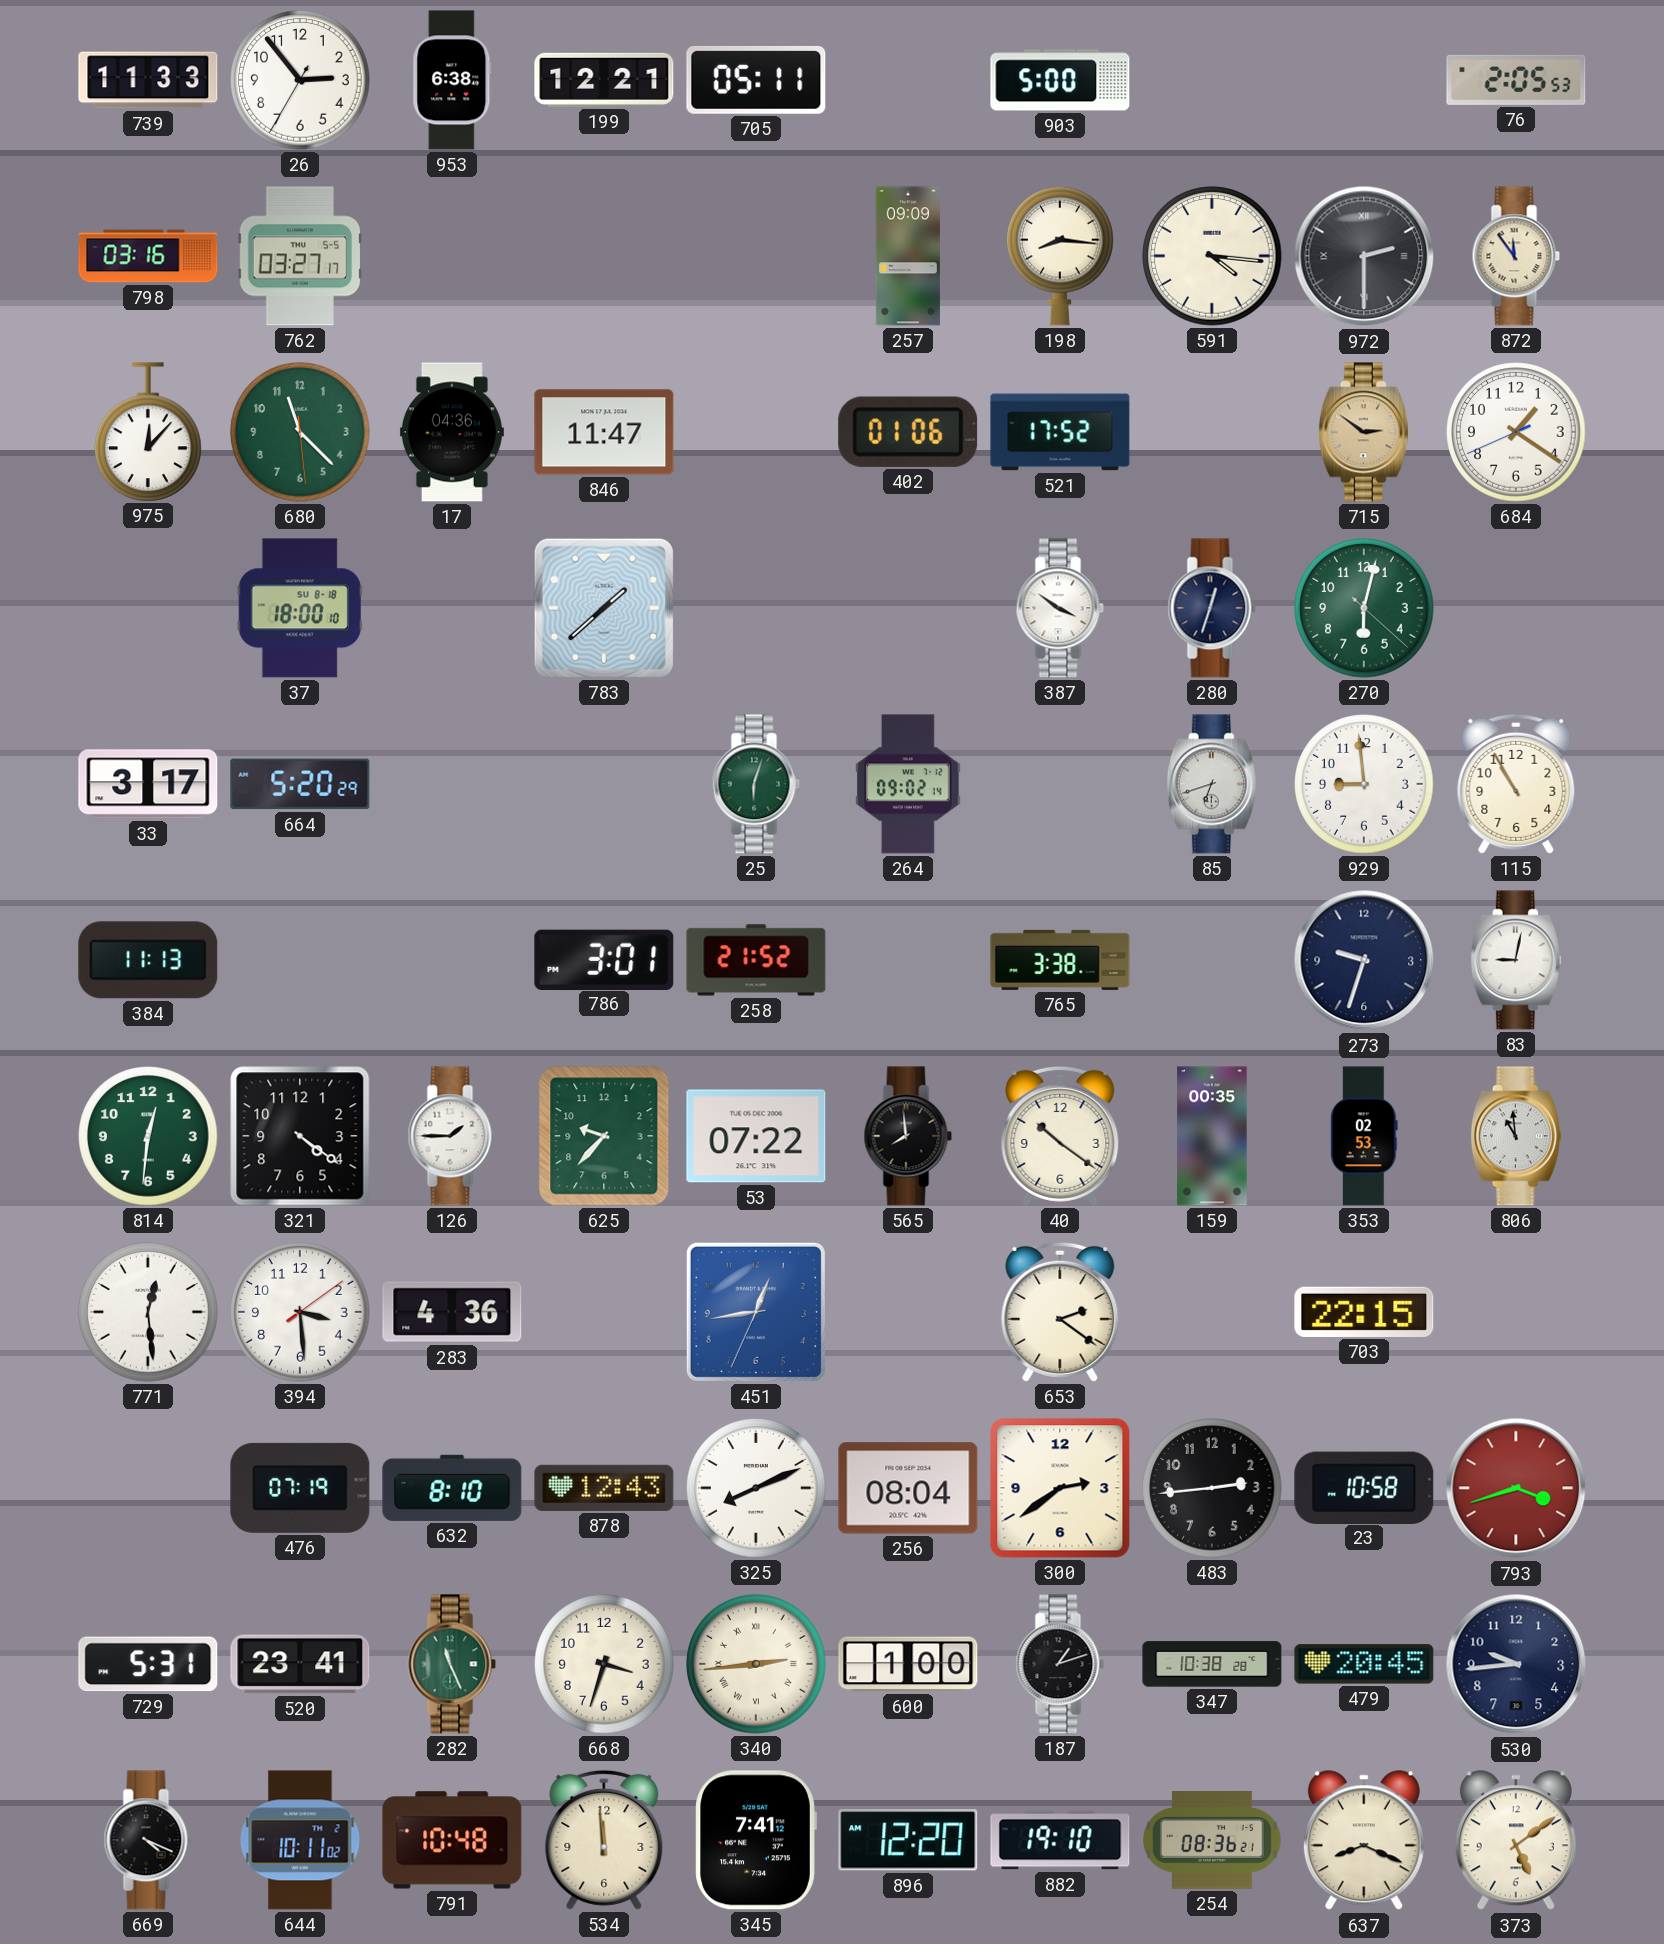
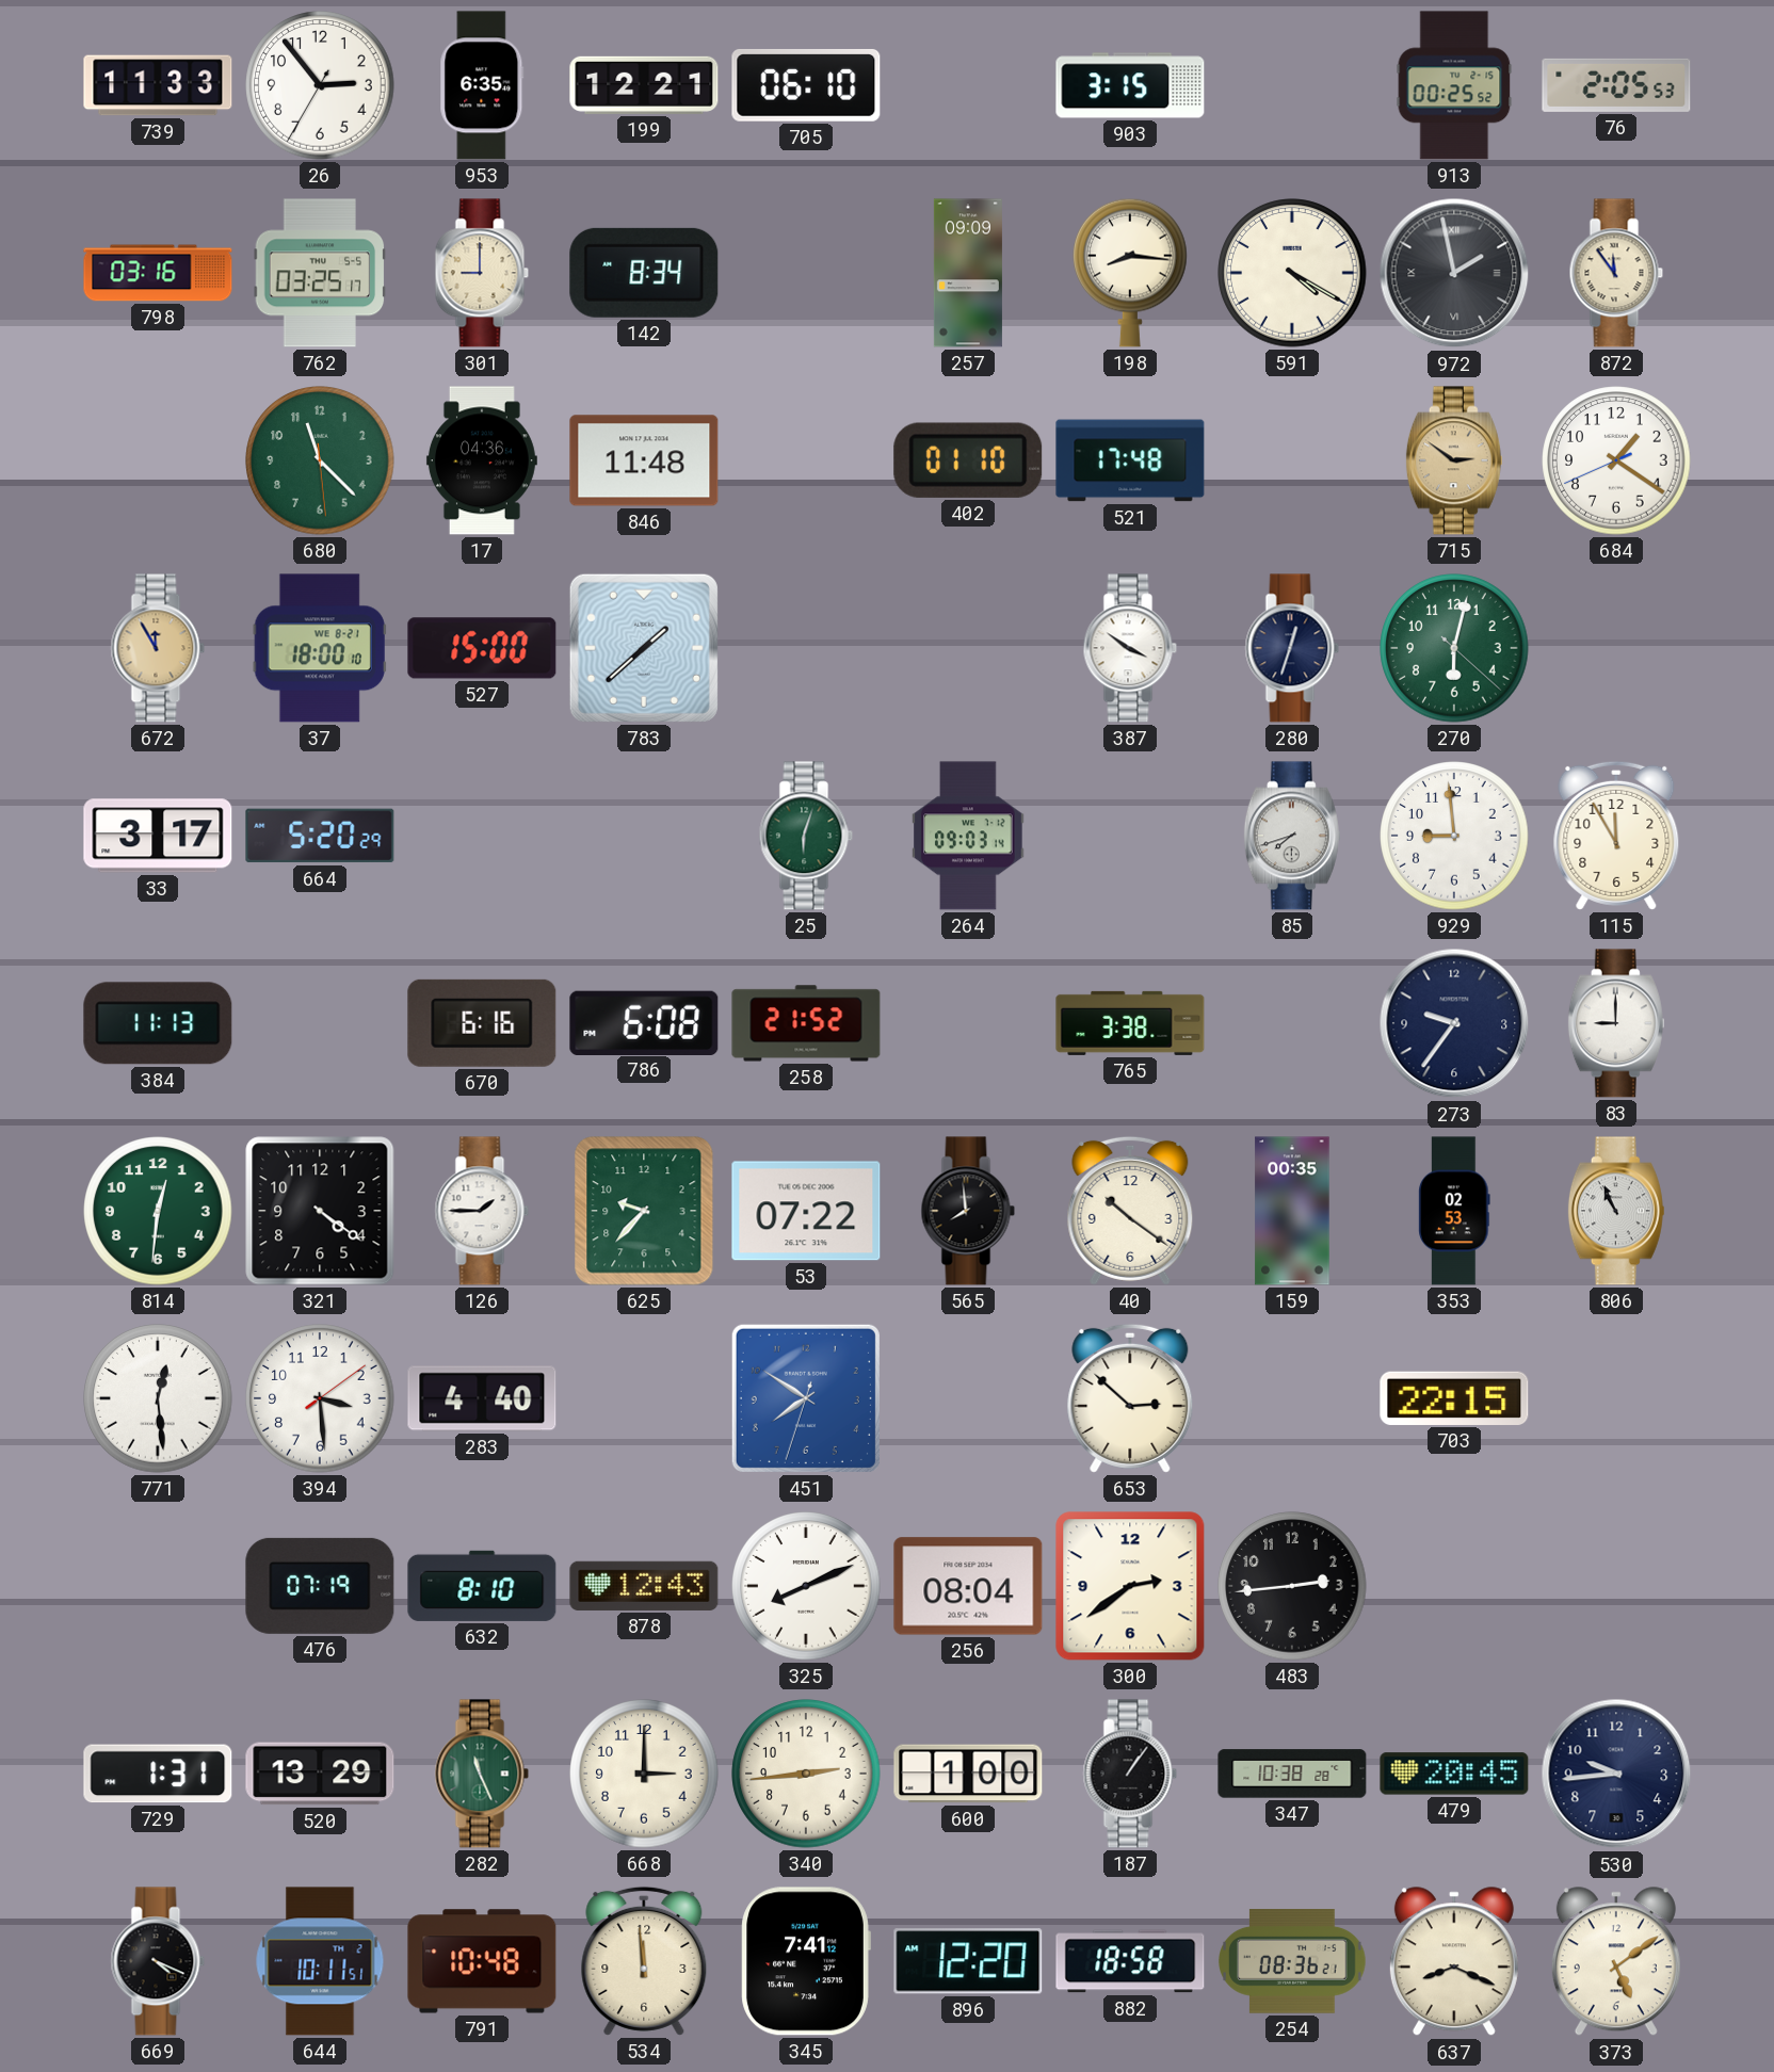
953: 6:38 -> 6:35 (482, 85)
705: 05:11 -> 06:10 (806, 85)
903: 5:00 -> 3:15 (1130, 85)
913: none -> 00:25 (1454, 85)
762: 03:27 -> 03:25 (320, 273)
301: none -> 9:00 (482, 273)
142: none -> 8:34 (644, 273)
591: 4:16 -> 4:20 (1292, 273)
972: 2:30 -> 1:58 (1454, 273)
975: 12:07 -> none (149, 432)
846: 11:47 -> 11:48 (644, 460)
402: 01:06 -> 01:10 (968, 460)
521: 17:52 -> 17:48 (1130, 460)
672: none -> 11:55 (158, 648)
37 date: SU 8-18 -> WE 8-21 (320, 648)
527: none -> 15:00 (482, 648)
264: 09:02 -> 09:03 (968, 836)
85: 6:42 -> 7:42 (1292, 836)
115: 10:55 -> 11:55 (1616, 836)
670: none -> 6:16 (482, 1023)
786: 3:01 -> 6:08 (644, 1022)
273: 9:33 -> 9:36 (1454, 1023)
83: 9:02 -> 9:00 (1616, 1023)
806: 10:59 -> 10:56 (1616, 1211)
283: 4:36 -> 4:40 (482, 1398)
451: 12:43 -> 7:50 (806, 1398)
653: 2:21 -> 2:52 (1130, 1398)
23: 10:58 -> none (1364, 1487)
793: 3:42 -> none (1516, 1488)
729: 5:31 -> 1:31 (158, 1774)
520: 23:41 -> 13:29 (320, 1774)
668: 3:33 -> 3:00 (644, 1774)
340 numerals: Roman -> Arabic (806, 1774)
187: 1:12 -> 1:06 (1130, 1774)
644: 10:11:02 -> 10:11:51 (320, 1961)
882: 19:10 -> 18:58 (1130, 1961)
